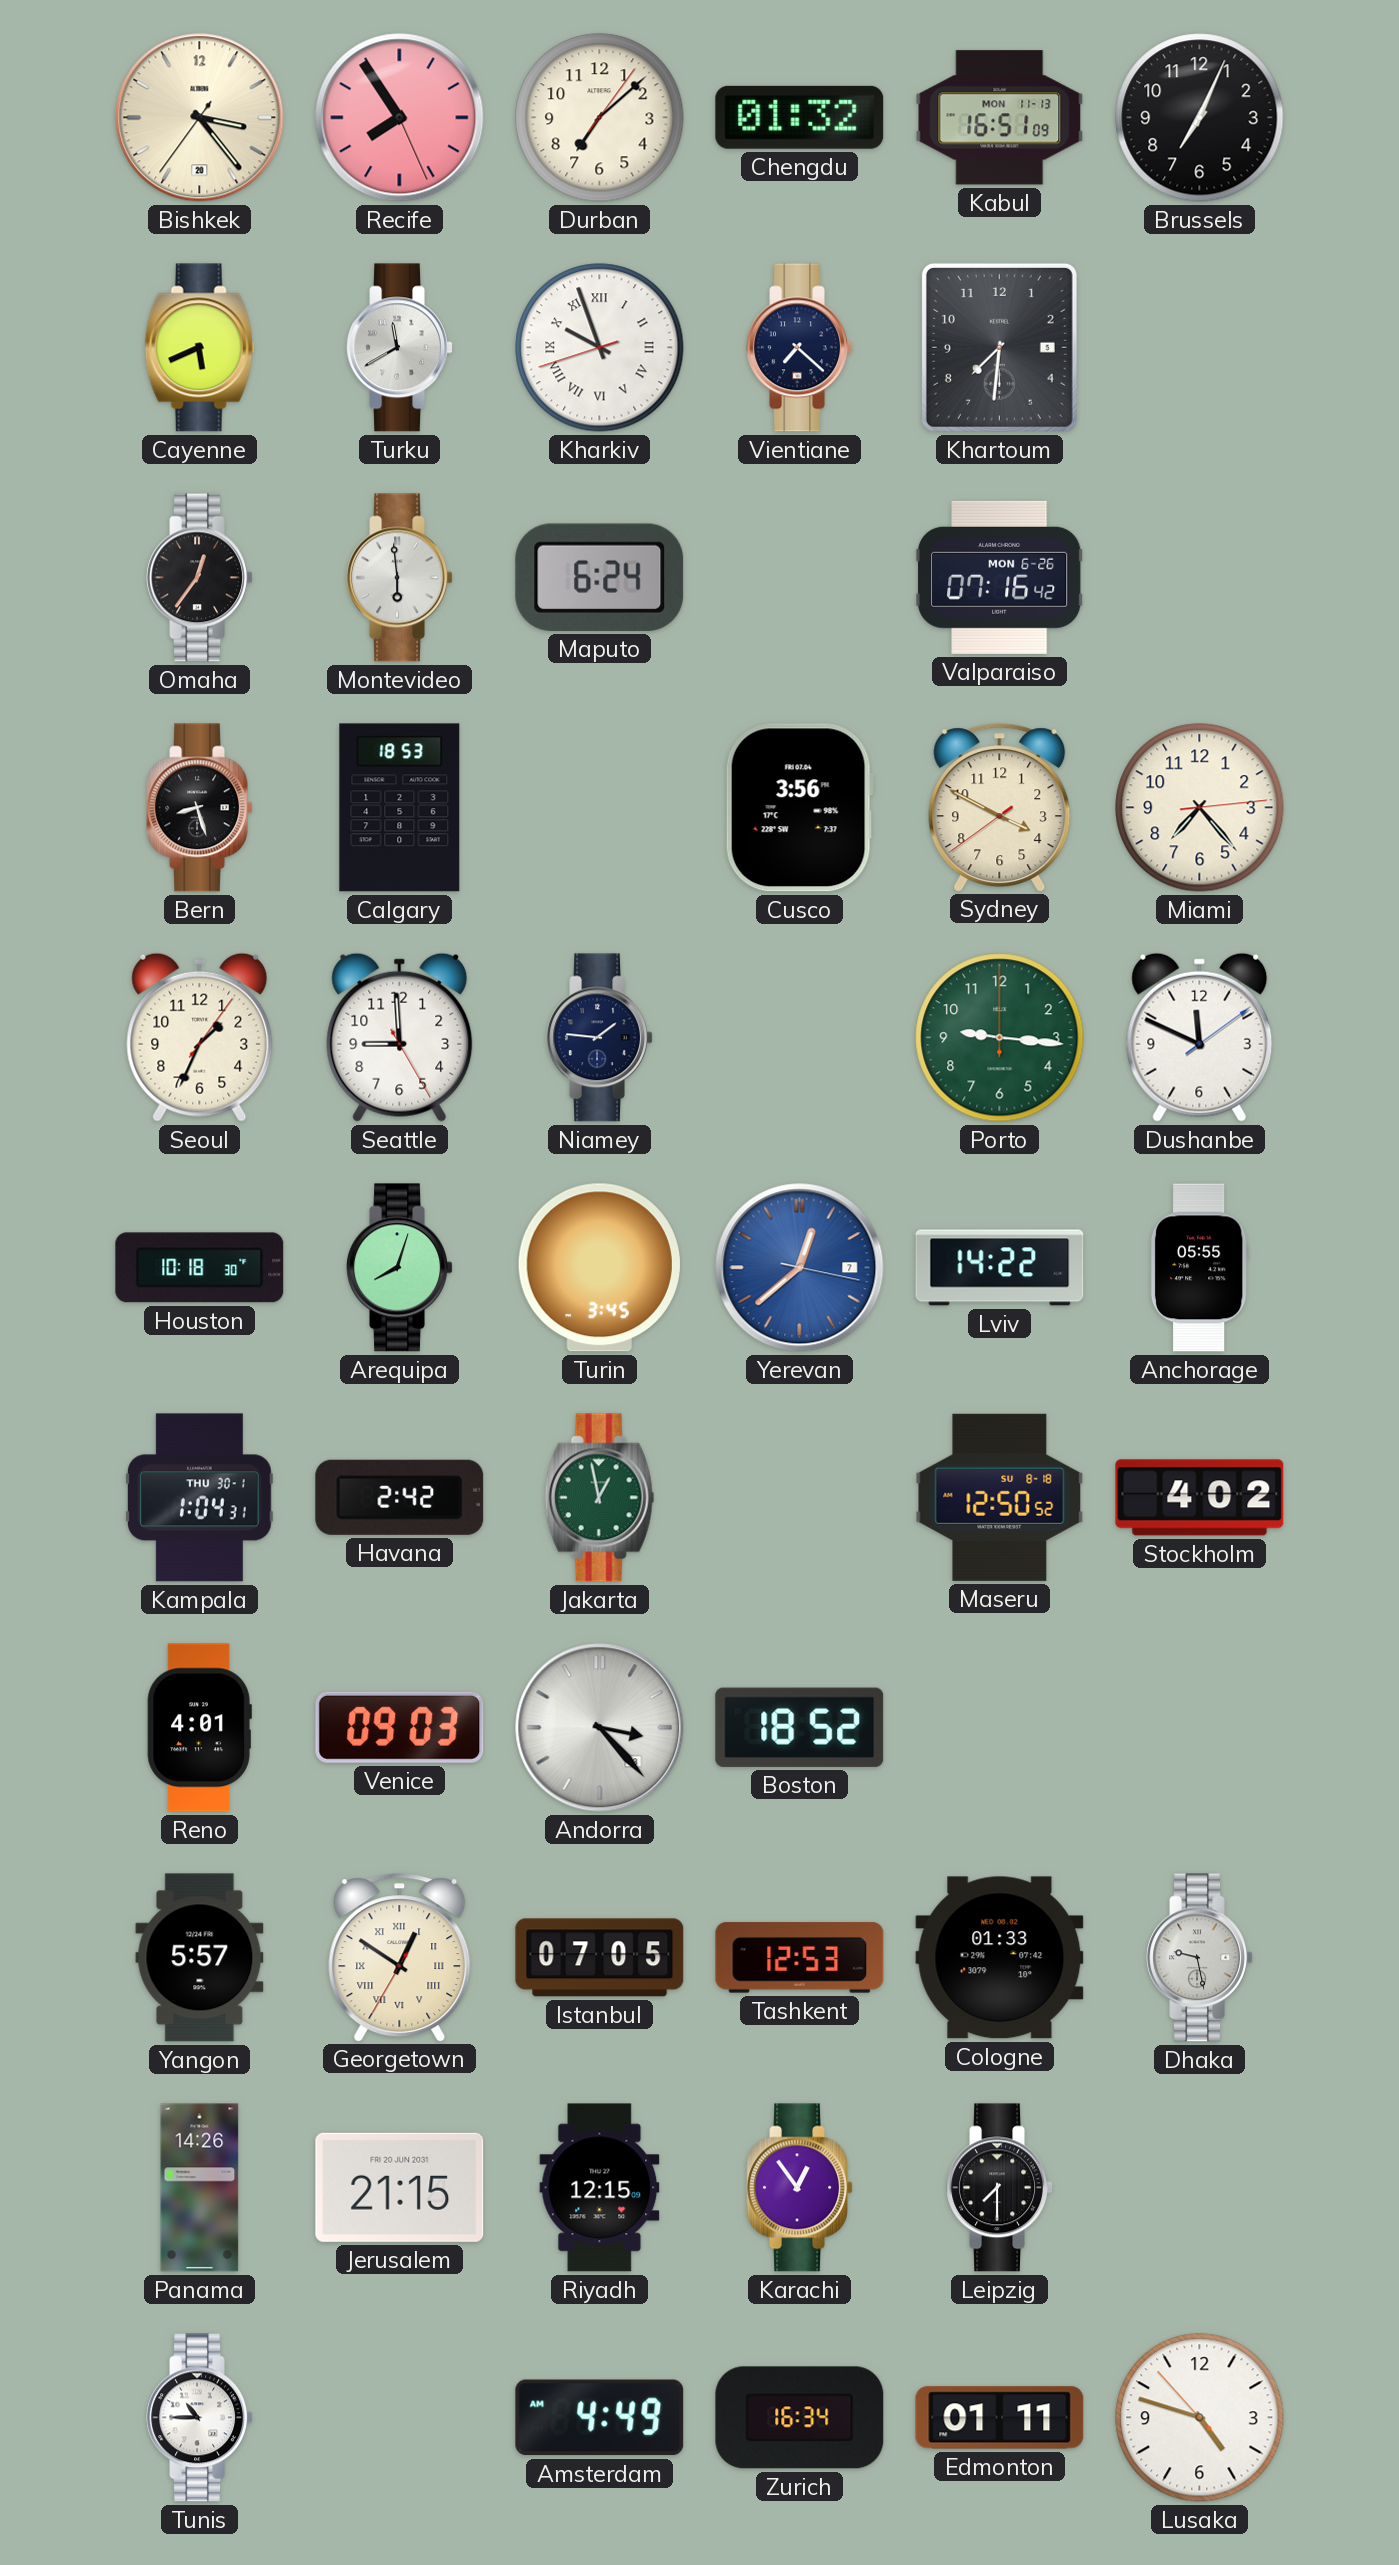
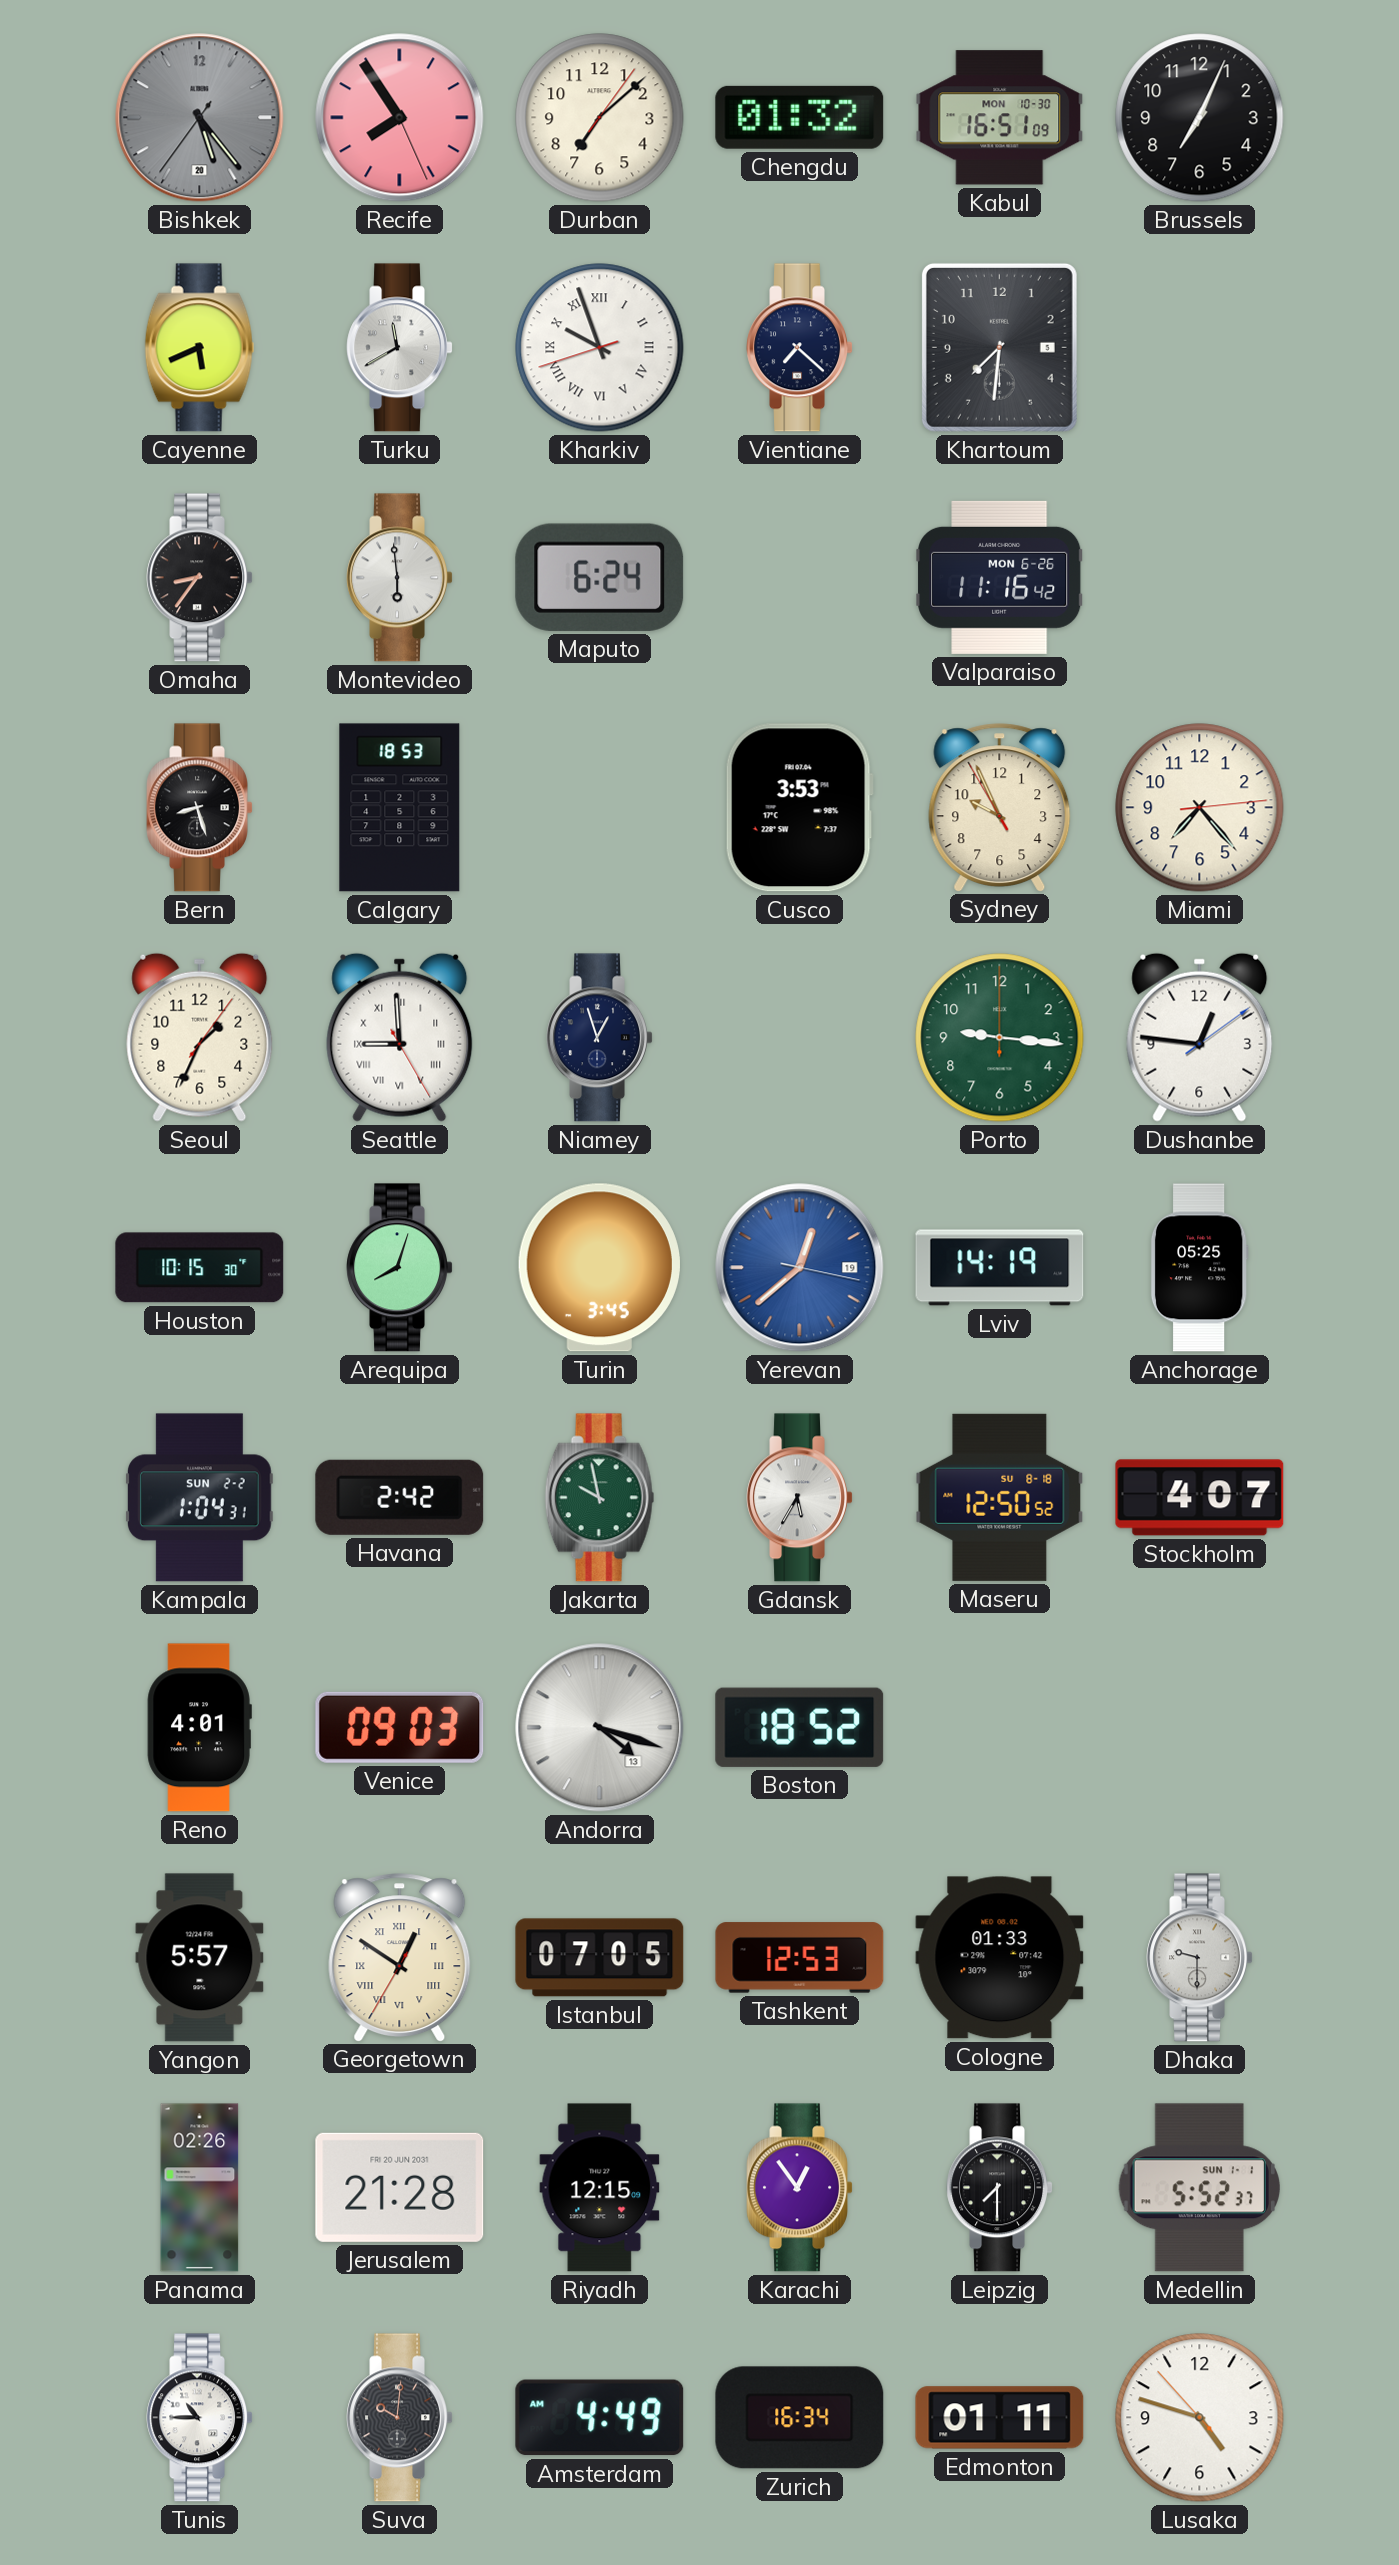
Bishkek: 3:23 -> 5:23 (200, 118)
Bishkek dial: cream -> grey (200, 118)
Kabul date: MON 11-13 -> MON 10-30 (1000, 118)
Omaha: 12:36 -> 8:36 (200, 578)
Valparaiso: 07:16 -> 11:16 (1000, 577)
Cusco: 3:56 -> 3:53 (799, 808)
Sydney: 3:49 -> 9:55 (1000, 807)
Seattle numerals: Arabic -> Roman (400, 1037)
Niamey: 1:46 -> 12:57 (600, 1038)
Dushanbe: 11:49 -> 12:46 (1200, 1037)
Houston: 10:18 -> 10:15 (200, 1268)
Yerevan date: 7 -> 19 (800, 1268)
Lviv: 14:22 -> 14:19 (1000, 1268)
Anchorage: 05:55 -> 05:25 (1199, 1268)
Kampala date: THU 30-1 -> SUN 2-2 (199, 1498)
Jakarta: 12:58 -> 9:58 (600, 1498)
Gdansk: none -> 5:35 (800, 1498)
Stockholm: 4:02 -> 4:07 (1200, 1498)
Andorra: 3:23 -> 4:18 (600, 1728)
Dhaka: 9:28 -> 9:30 (1200, 1958)
Panama: 14:26 -> 02:26 (200, 2188)
Jerusalem: 21:15 -> 21:28 (400, 2187)
Medellin: none -> 5:52 (1199, 2188)
Suva: none -> 10:01 (400, 2418)
